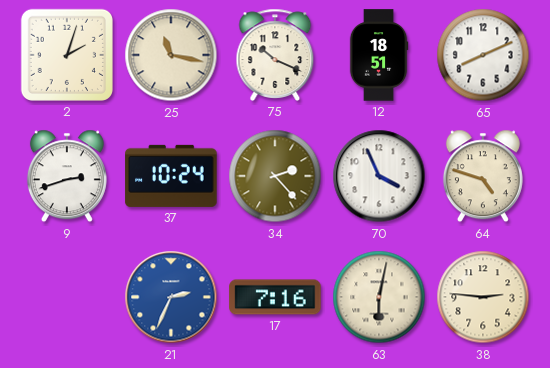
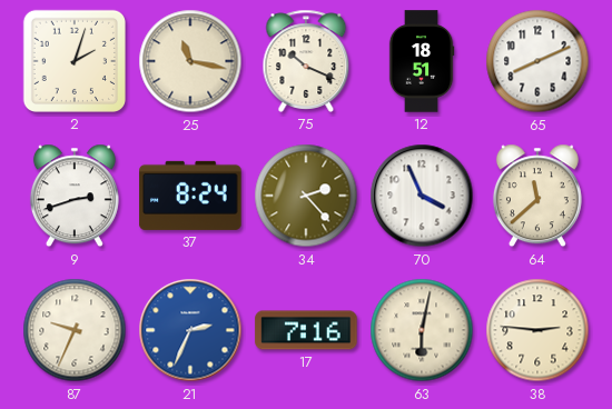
37: 10:24 -> 8:24 (190, 196)
64: 4:48 -> 11:38 (537, 196)
87: none -> 9:34 (75, 330)
